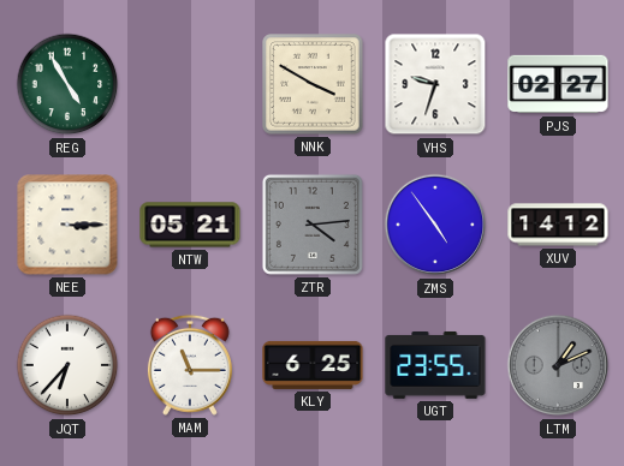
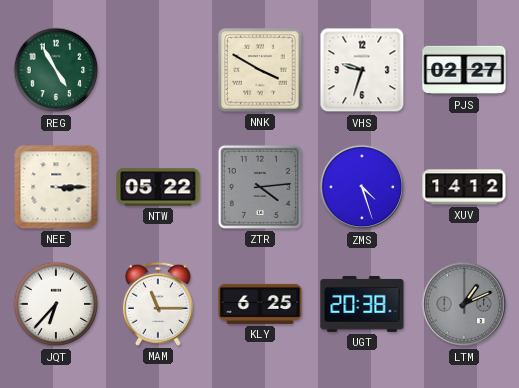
NTW: 05:21 -> 05:22 (158, 187)
ZMS: 4:54 -> 4:27 (362, 187)
UGT: 23:55 -> 20:38 (362, 304)
